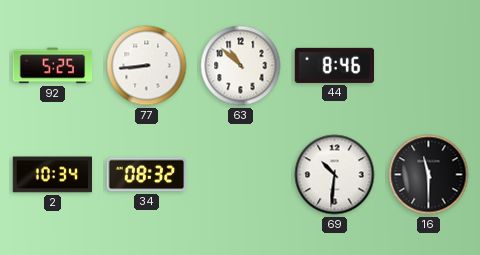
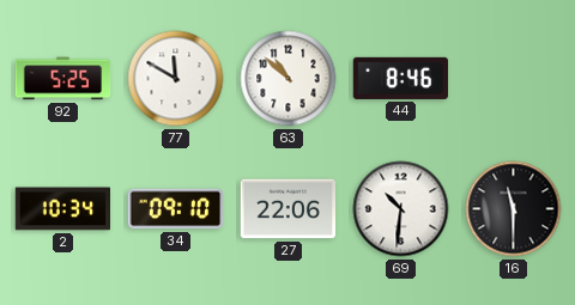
77: 8:44 -> 11:50 (176, 79)
34: 08:32 -> 09:10 (176, 209)
27: none -> 22:06 (289, 209)
